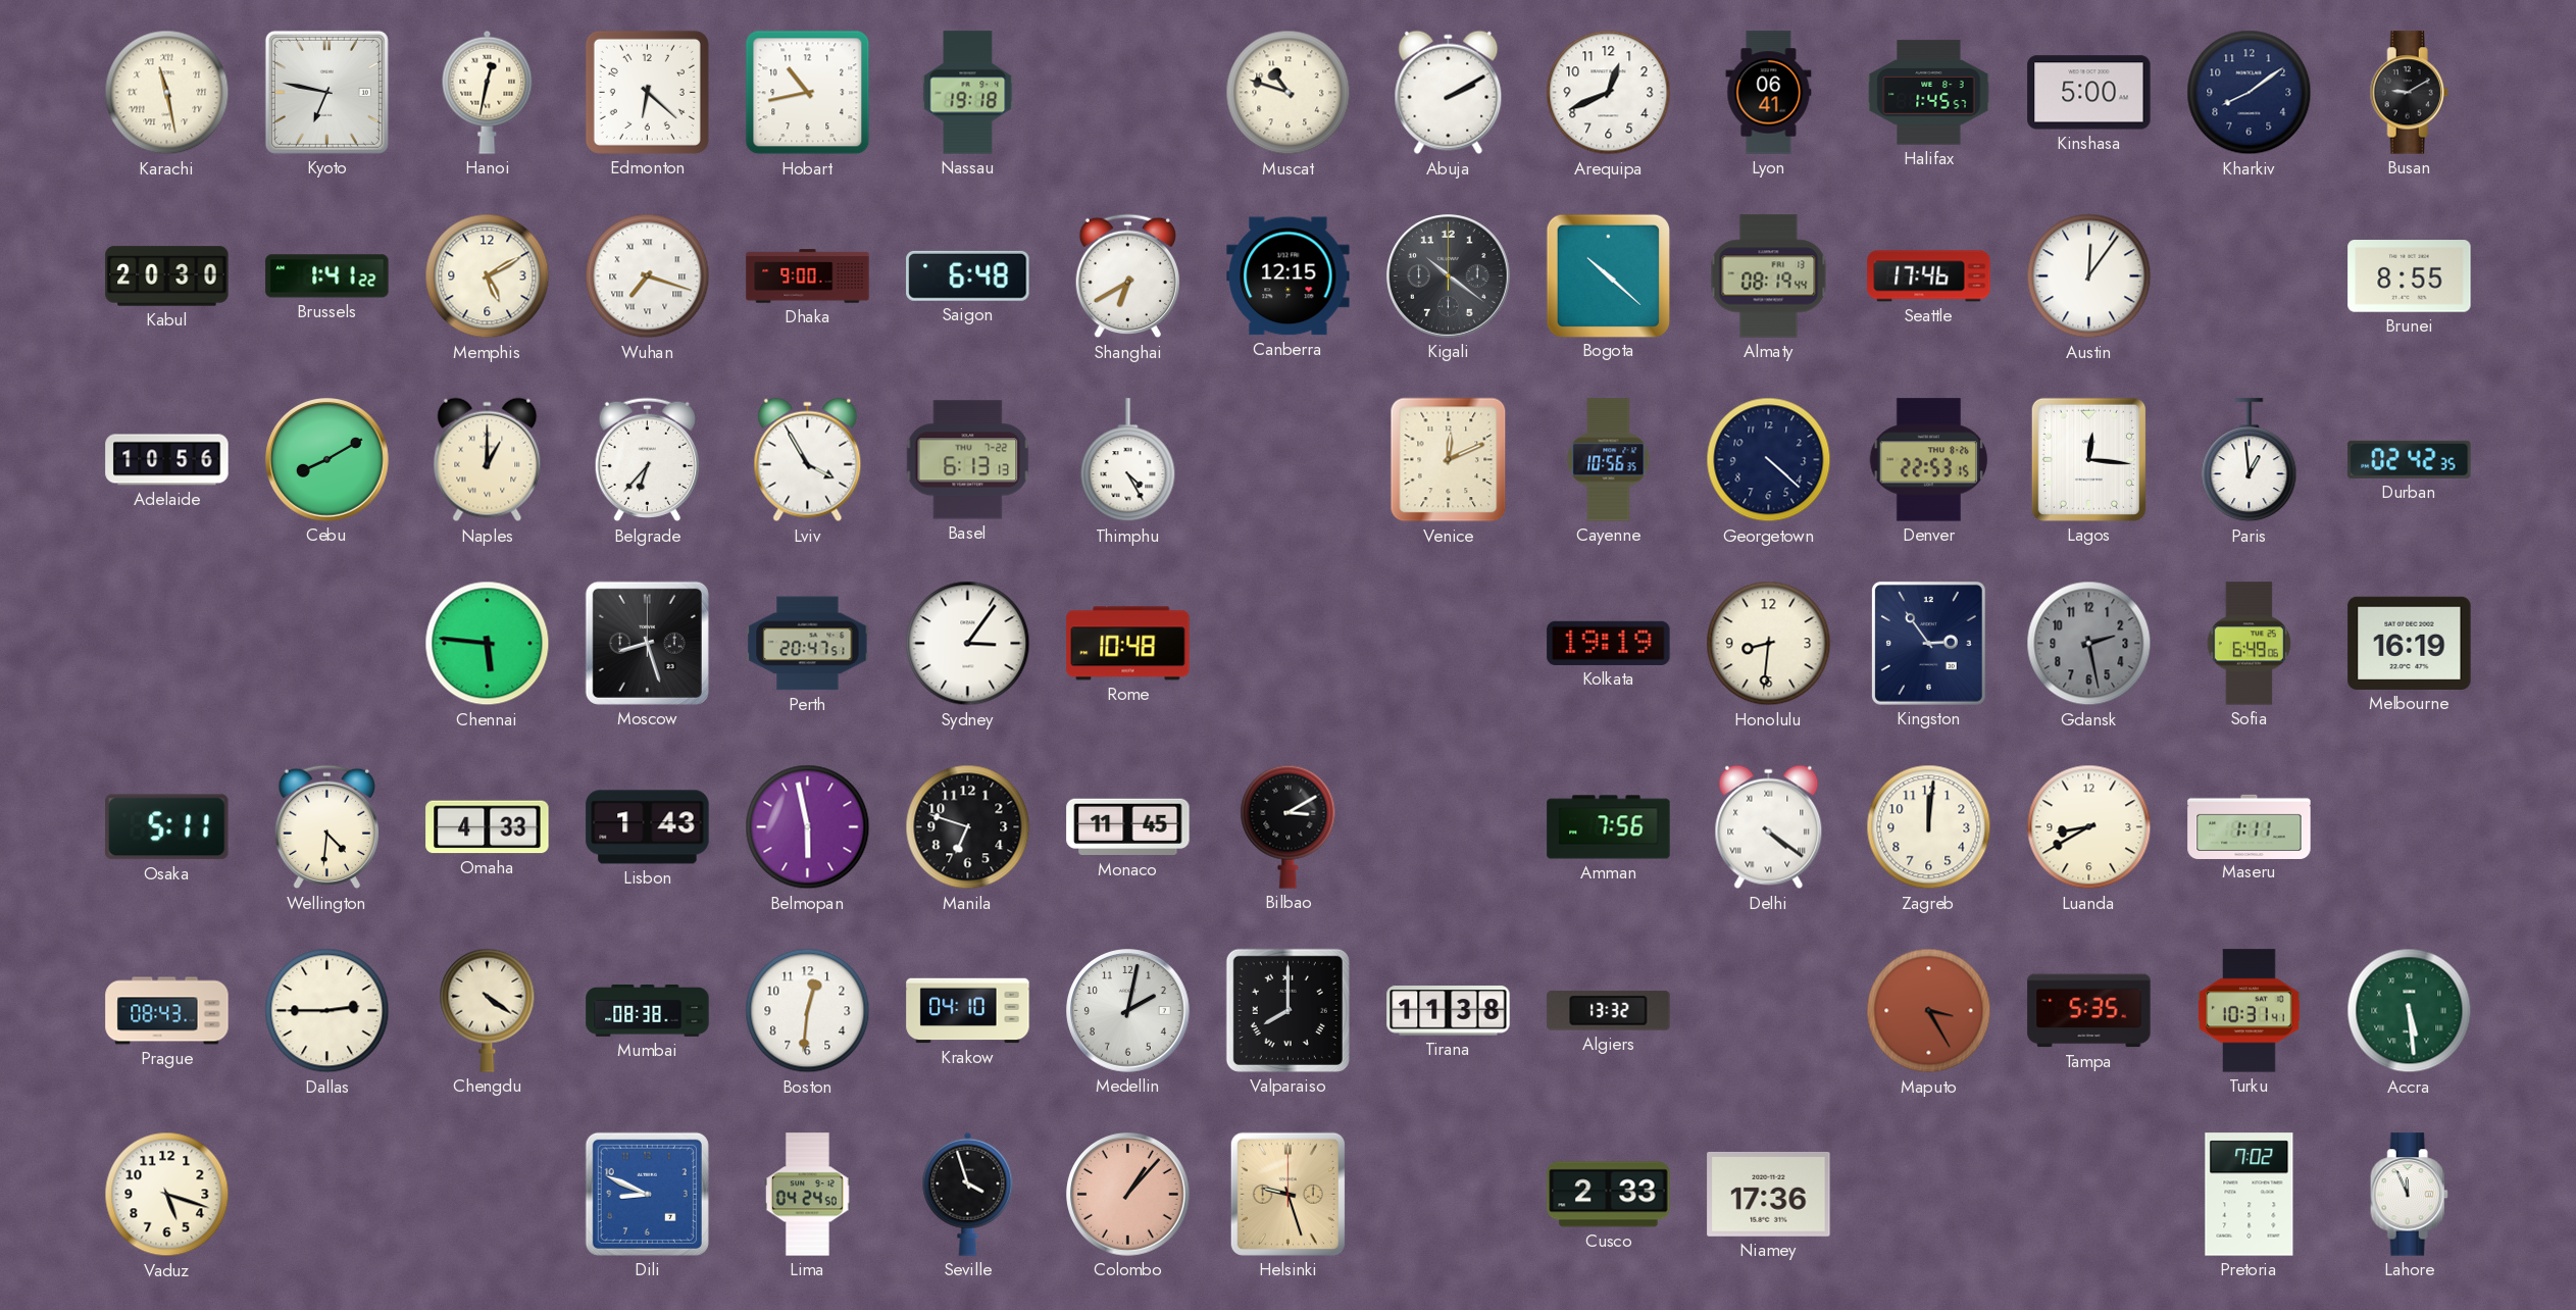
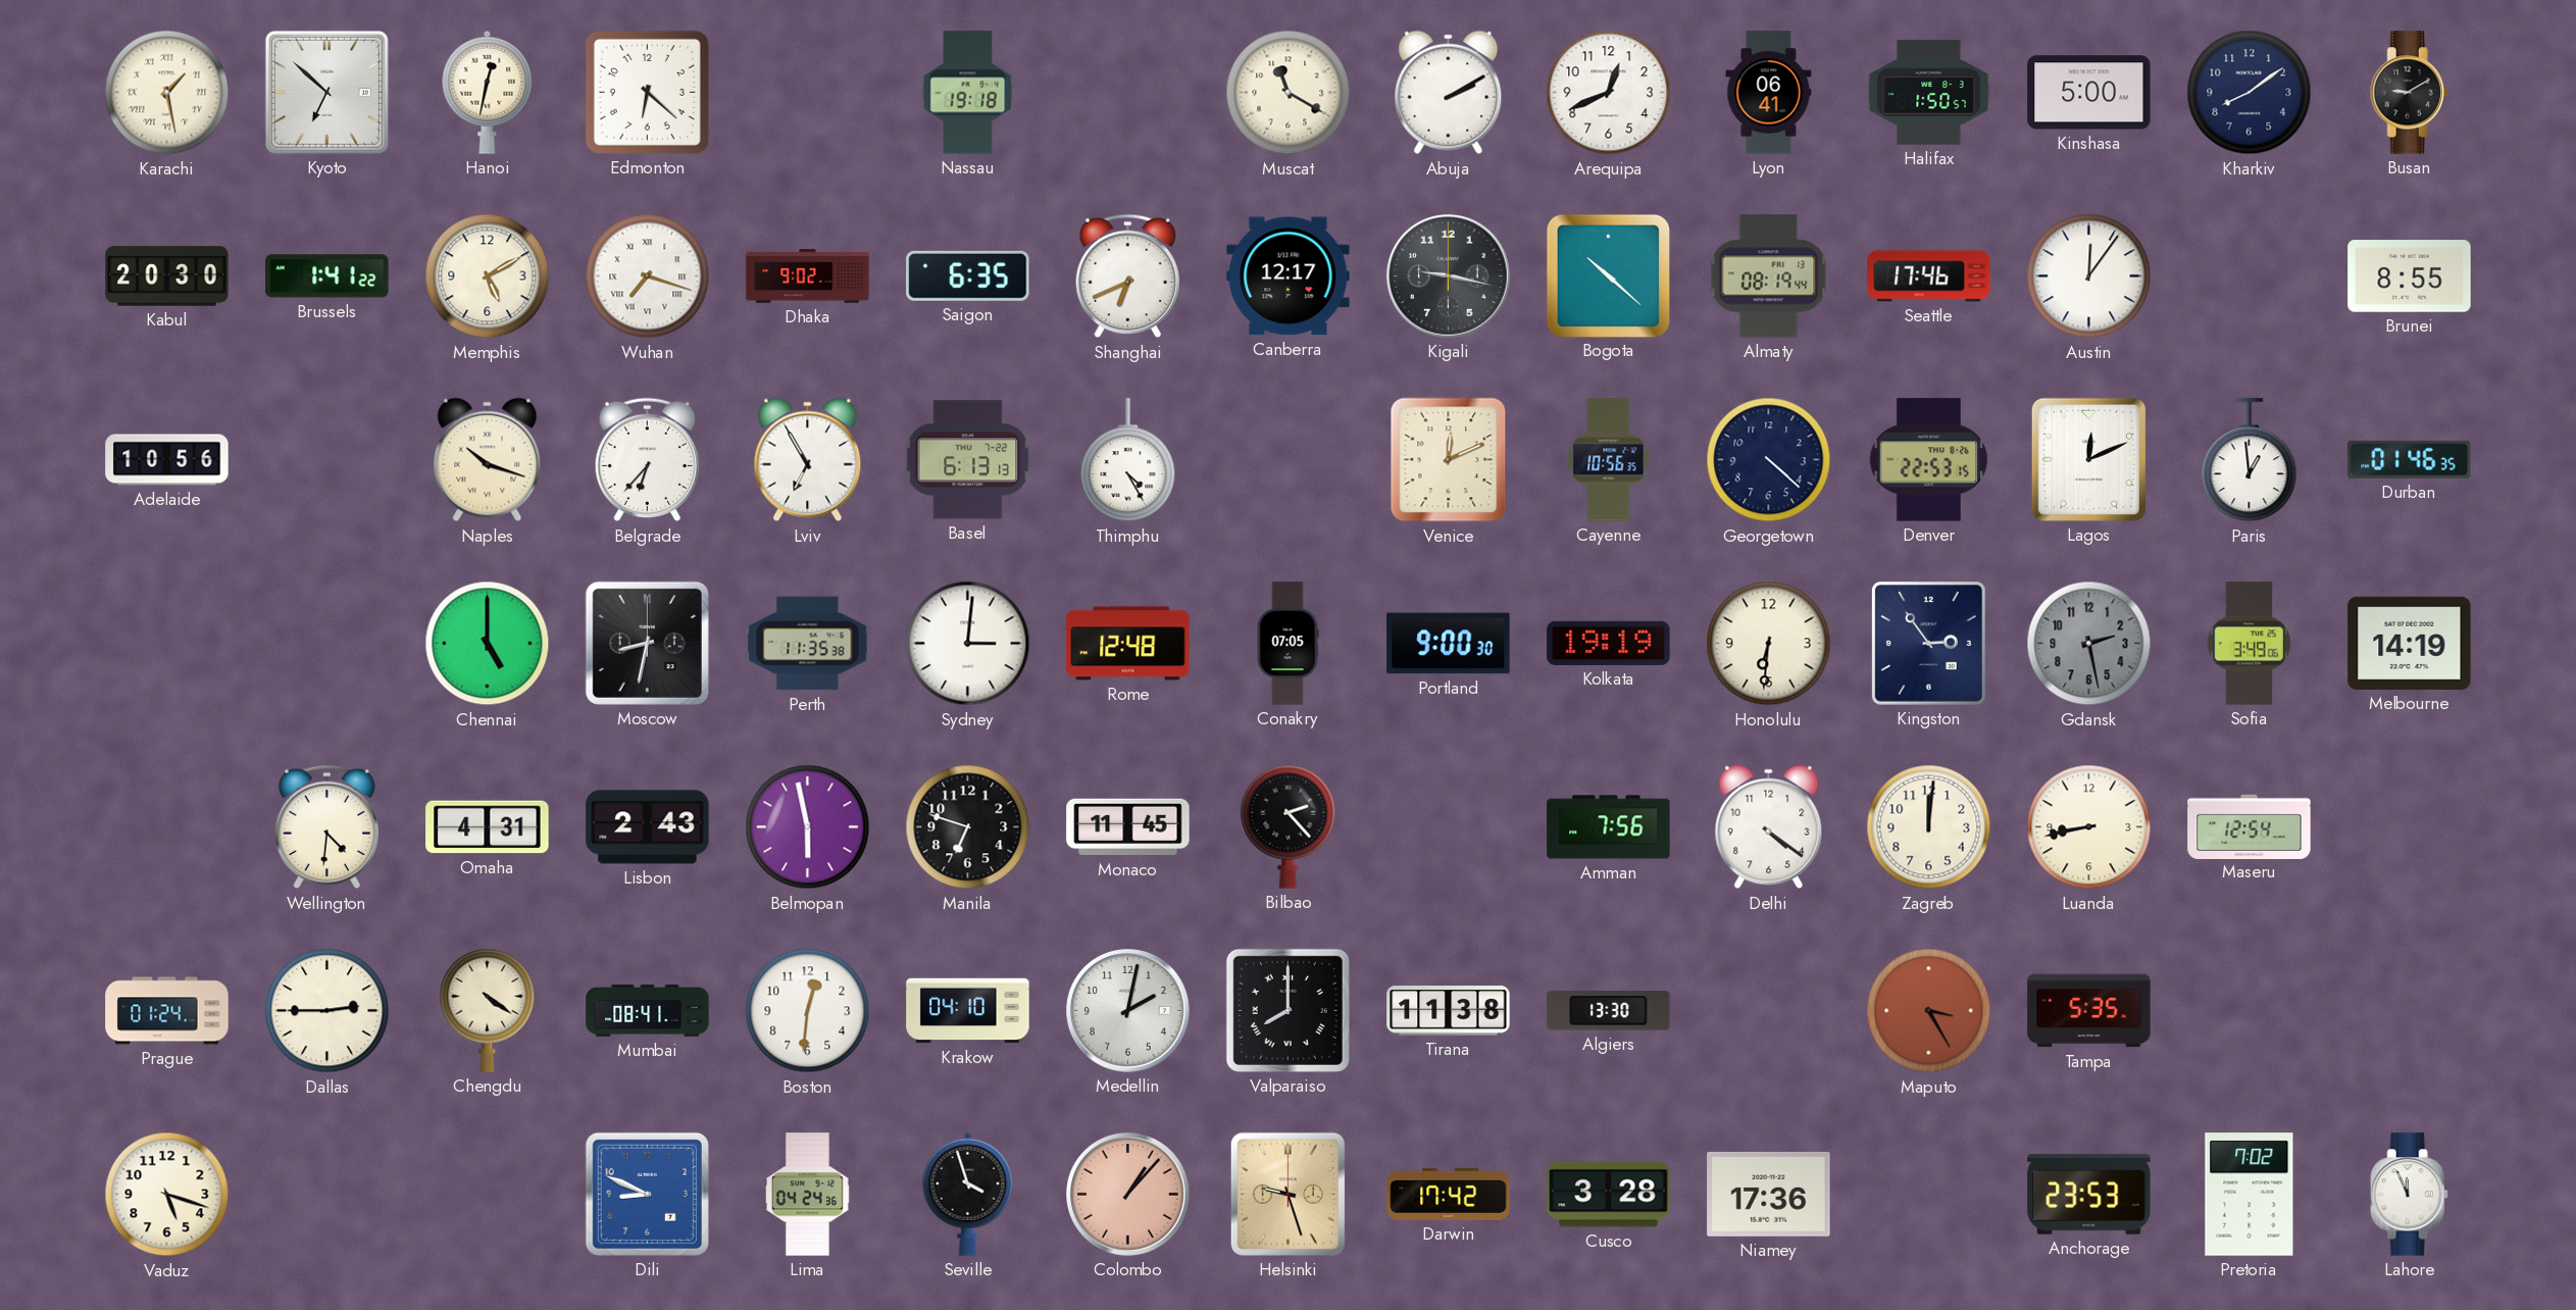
Karachi: 11:28 -> 1:28 (167, 93)
Kyoto: 6:47 -> 6:52 (326, 92)
Hobart: 10:43 -> none (808, 93)
Muscat: 10:48 -> 11:20 (1289, 93)
Halifax: 1:45 -> 1:50 (1929, 93)
Dhaka: 9:00 -> 9:02 (808, 276)
Saigon: 6:48 -> 6:35 (968, 275)
Shanghai: 6:40 -> 6:41 (1127, 276)
Canberra: 12:15 -> 12:17 (1289, 276)
Kigali: 10:21 -> 9:17 (1449, 276)
Cebu: 8:10 -> none (327, 460)
Naples: 1:00 -> 10:18 (488, 460)
Lviv: 3:55 -> 6:55 (808, 460)
Lagos: 12:16 -> 12:11 (2088, 459)
Durban: 02:42 -> 01:46 (2410, 459)
Chennai: 5:46 -> 5:00 (488, 644)
Moscow: 8:27 -> 8:32 (647, 643)
Perth: 20:47 -> 11:35 (808, 644)
Sydney: 3:06 -> 3:01 (968, 644)
Rome: 10:48 -> 12:48 (1128, 644)
Conakry: none -> 07:05 (1287, 644)
Portland: none -> 9:00 (1449, 644)
Honolulu: 8:31 -> 6:31 (1769, 644)
Sofia: 6:49 -> 3:49 (2249, 644)
Melbourne: 16:19 -> 14:19 (2410, 643)
Osaka: 5:11 -> none (167, 827)
Omaha: 4:33 -> 4:31 (488, 827)
Lisbon: 1:43 -> 2:43 (648, 827)
Bilbao: 3:10 -> 2:23 (1289, 826)
Delhi numerals: Roman -> Arabic (1769, 827)
Luanda: 8:40 -> 8:43 (2089, 827)
Maseru: 1:11 -> 12:54 (2250, 826)
Prague: 08:43 -> 01:24 (167, 1011)
Mumbai: 08:38 -> 08:41 (648, 1011)
Algiers: 13:32 -> 13:30 (1609, 1011)
Turku: 10:31 -> none (2250, 1011)
Accra: 5:29 -> none (2410, 1011)
Lima: 04:24:50 -> 04:24:36 (808, 1195)
Darwin: none -> 17:42 (1449, 1194)
Cusco: 2:33 -> 3:28 (1609, 1195)
Anchorage: none -> 23:53 (2089, 1195)
